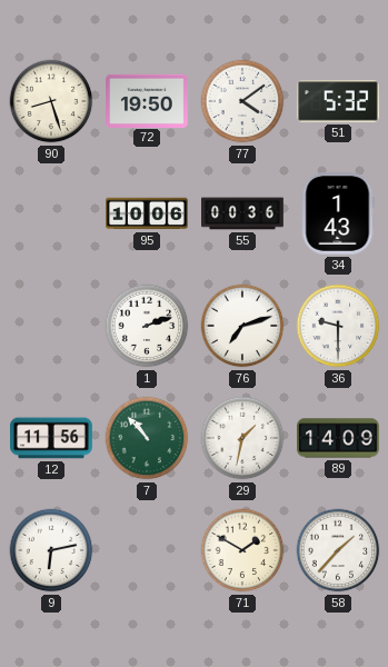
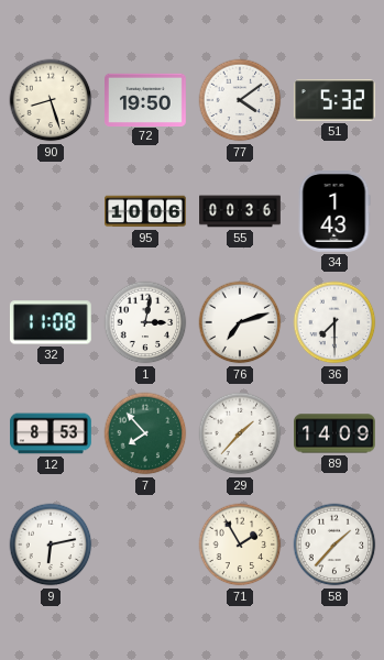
32: none -> 11:08 (51, 322)
1: 2:12 -> 3:02 (145, 322)
36: 9:30 -> 7:30 (334, 322)
12: 11:56 -> 8:53 (52, 433)
7: 10:53 -> 7:53 (145, 433)
29: 1:32 -> 1:37 (240, 433)
71: 1:50 -> 1:55 (240, 544)
